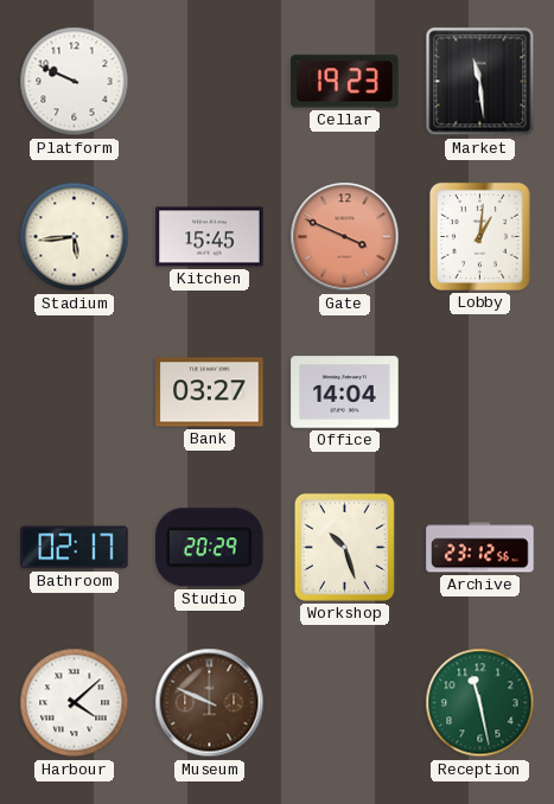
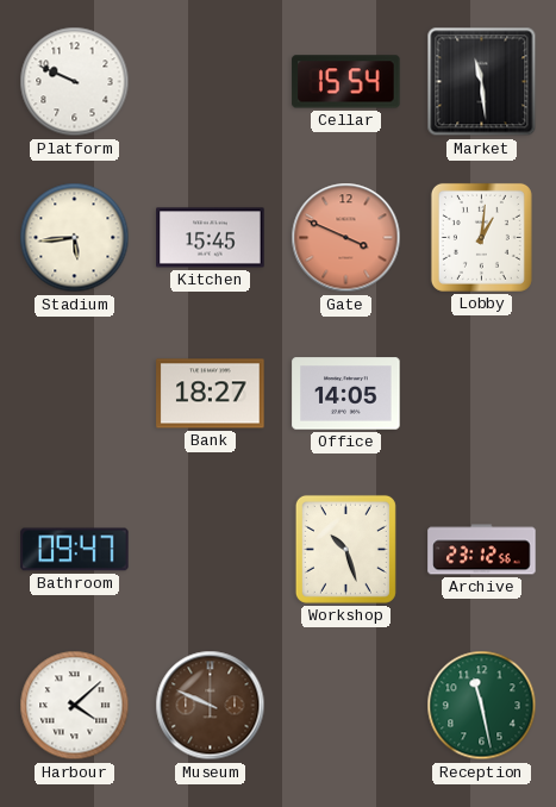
Cellar: 19:23 -> 15:54 (346, 82)
Bank: 03:27 -> 18:27 (211, 394)
Office: 14:04 -> 14:05 (346, 394)
Bathroom: 02:17 -> 09:47 (75, 550)
Studio: 20:29 -> none (210, 548)
